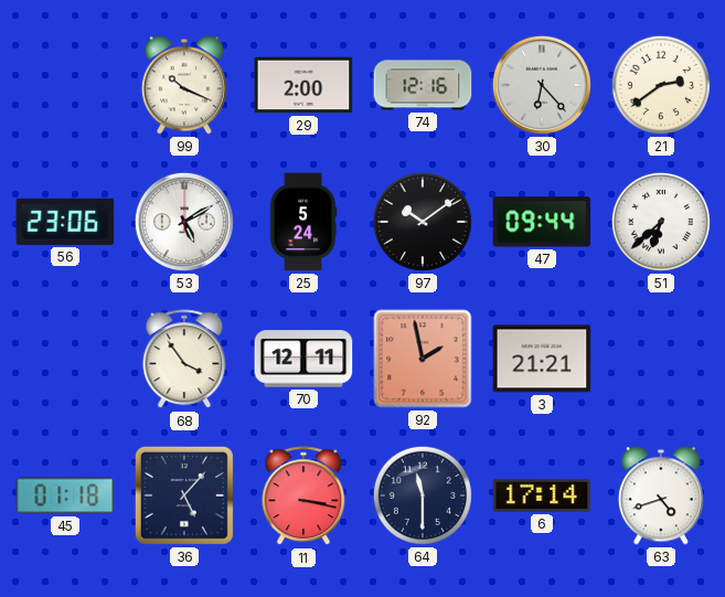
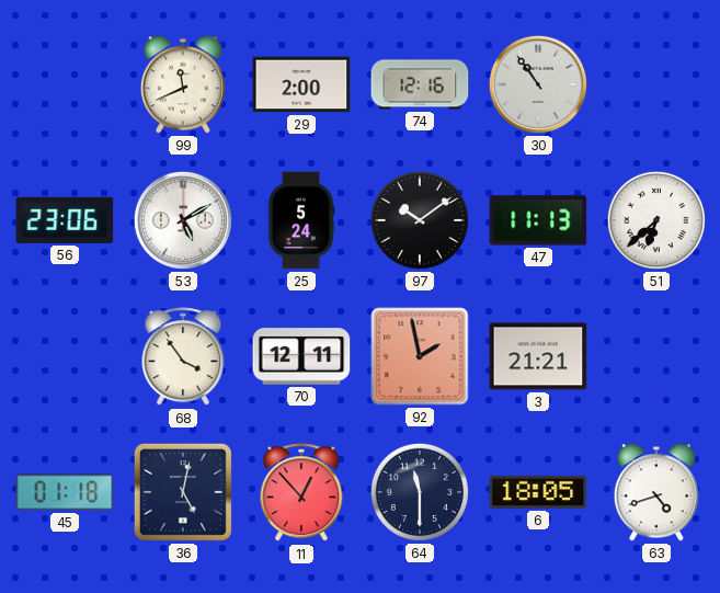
99: 10:19 -> 11:41 (183, 84)
30: 6:23 -> 10:54 (538, 84)
21: 2:39 -> none (661, 85)
47: 09:44 -> 11:13 (538, 220)
36: 5:07 -> 5:02 (183, 492)
11: 3:17 -> 12:53 (301, 493)
6: 17:14 -> 18:05 (538, 492)
